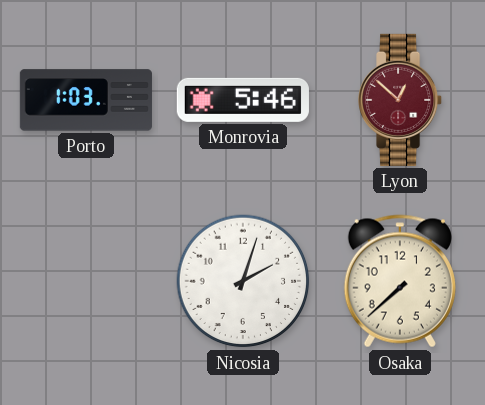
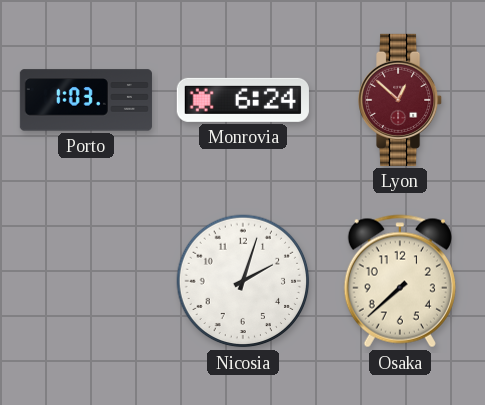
Monrovia: 5:46 -> 6:24 (243, 100)
